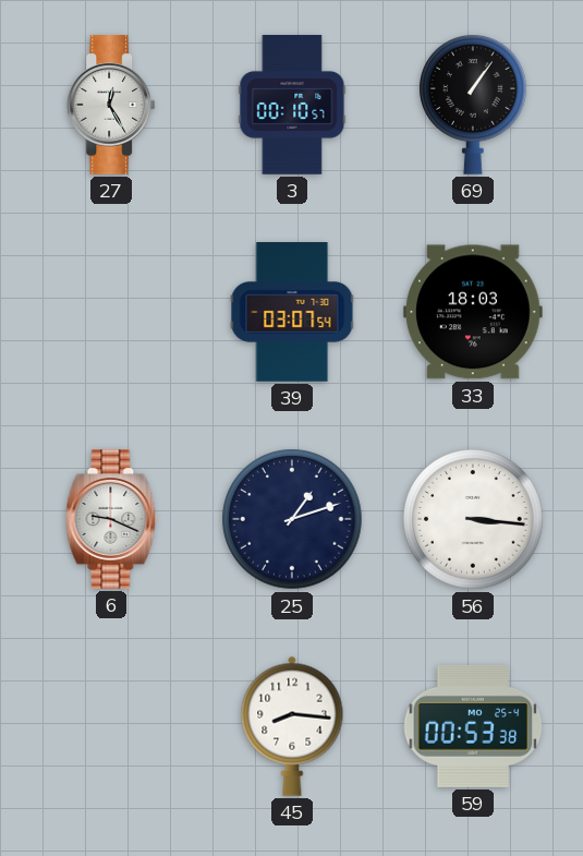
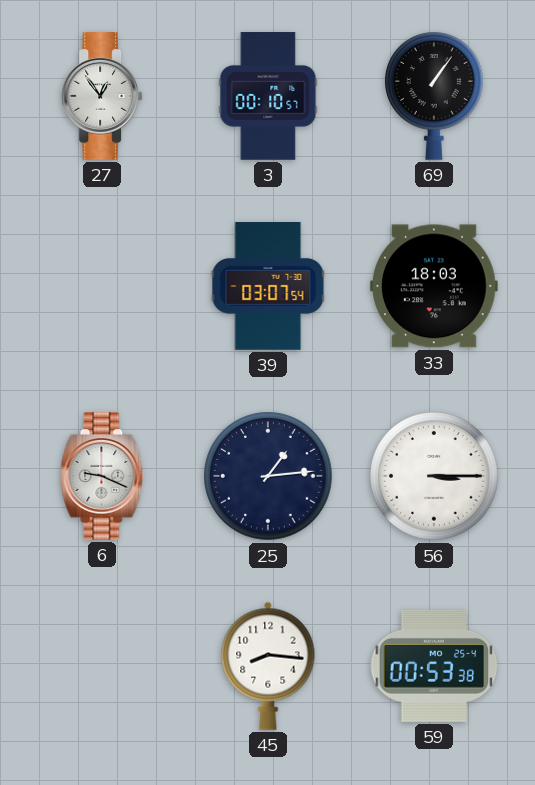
27: 12:25 -> 12:54 (102, 96)
25: 1:12 -> 1:14 (268, 476)
56: 3:16 -> 3:15 (434, 476)
